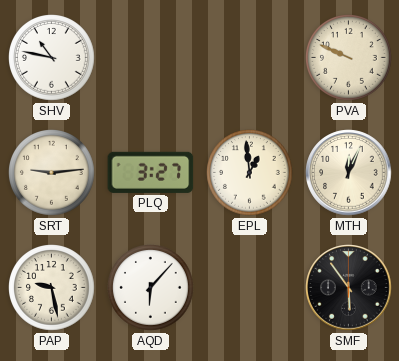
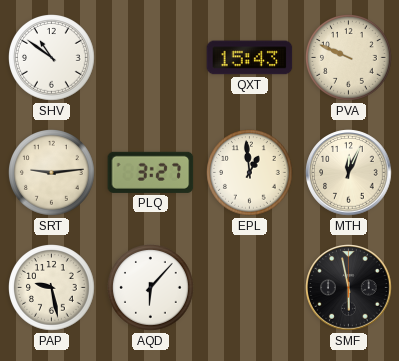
SHV: 10:47 -> 10:51 (52, 58)
QXT: none -> 15:43 (250, 58)
SMF: 5:54 -> 5:58 (349, 288)
